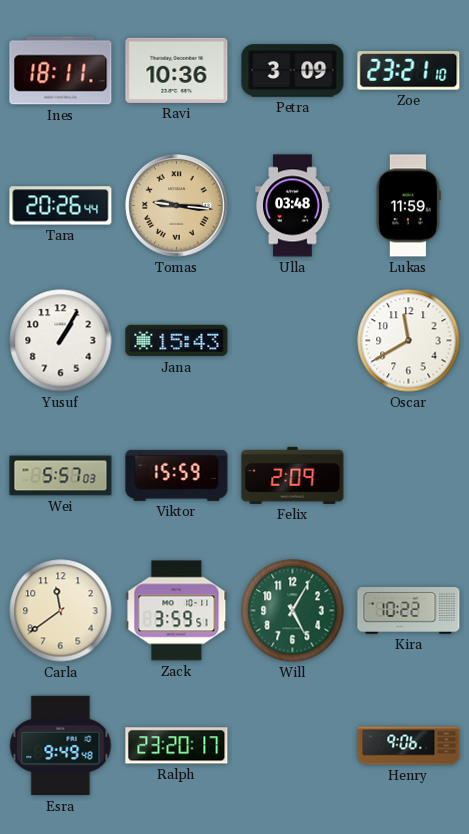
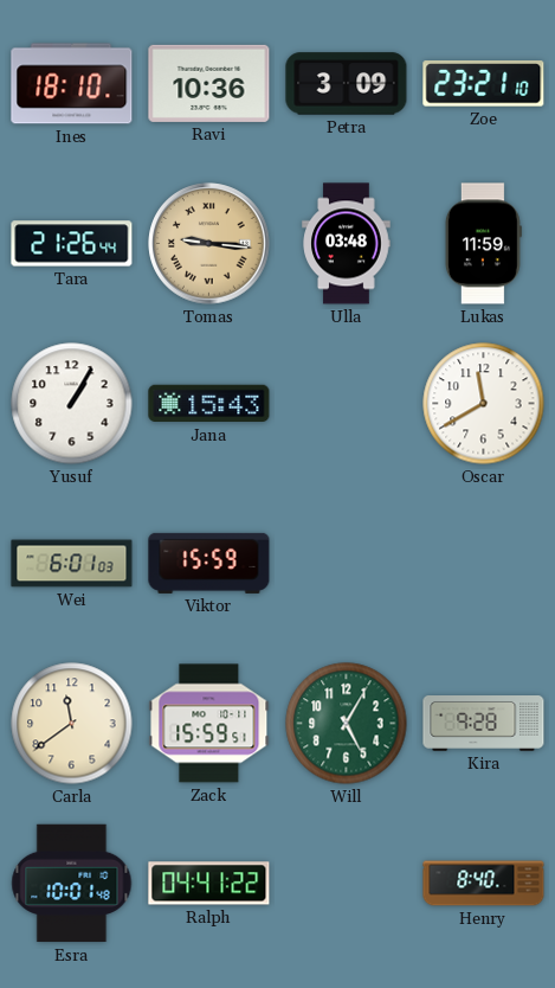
Ines: 18:11 -> 18:10 (72, 84)
Tara: 20:26 -> 21:26 (72, 244)
Wei: 5:57 -> 6:01 (72, 564)
Felix: 2:09 -> none (293, 475)
Zack: 3:59 -> 15:59 (209, 724)
Kira: 10:22 -> 9:28 (484, 724)
Esra: 9:49 -> 10:01 (72, 884)
Ralph: 23:20 -> 04:41 (209, 884)
Henry: 9:06 -> 8:40 (484, 884)
